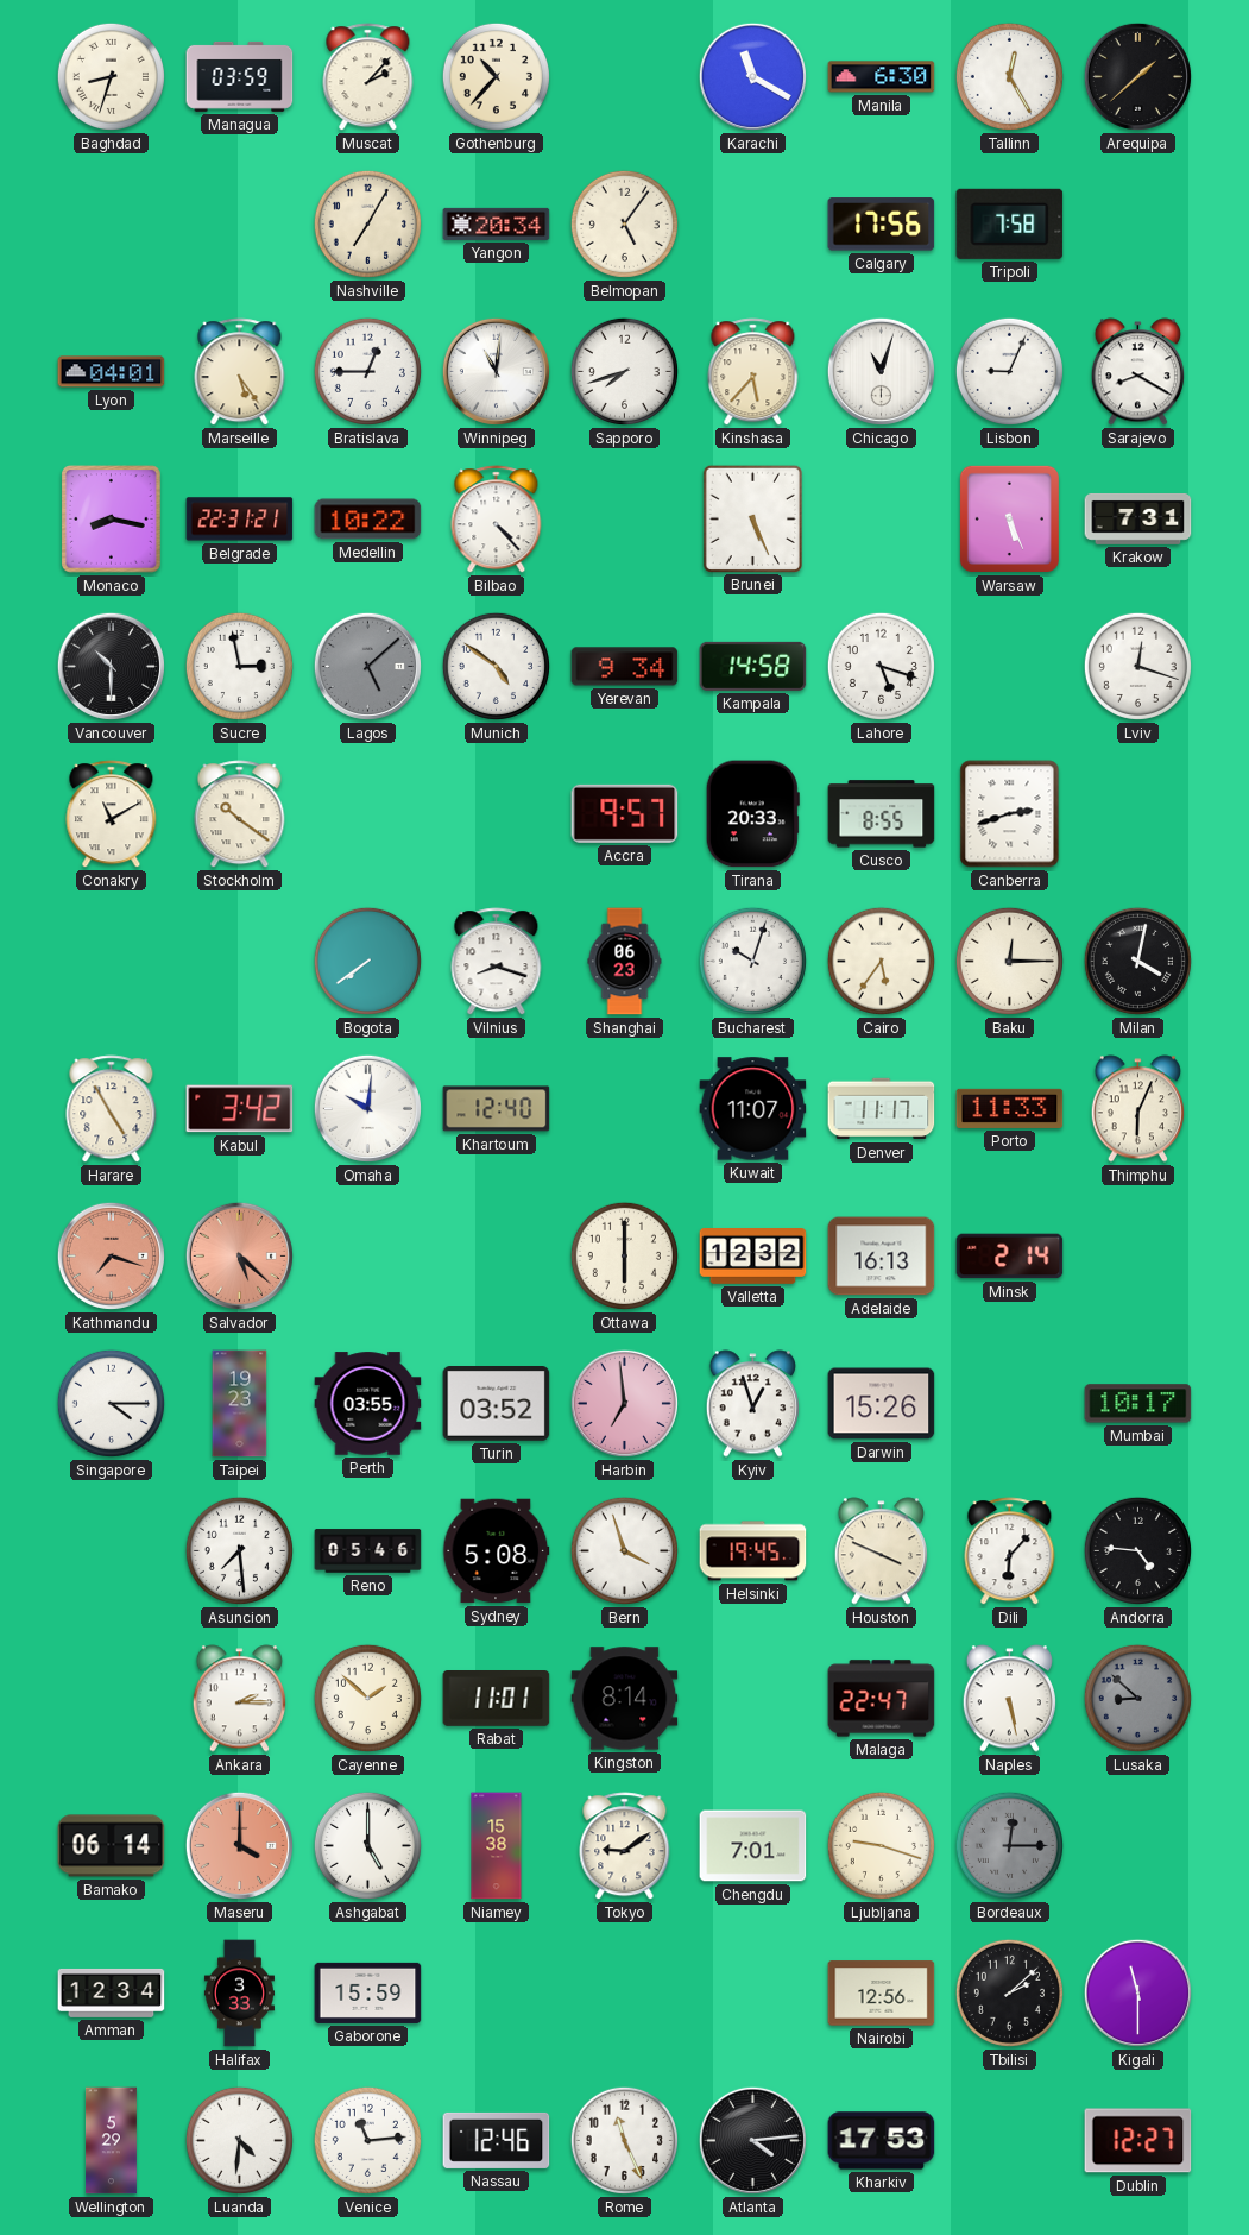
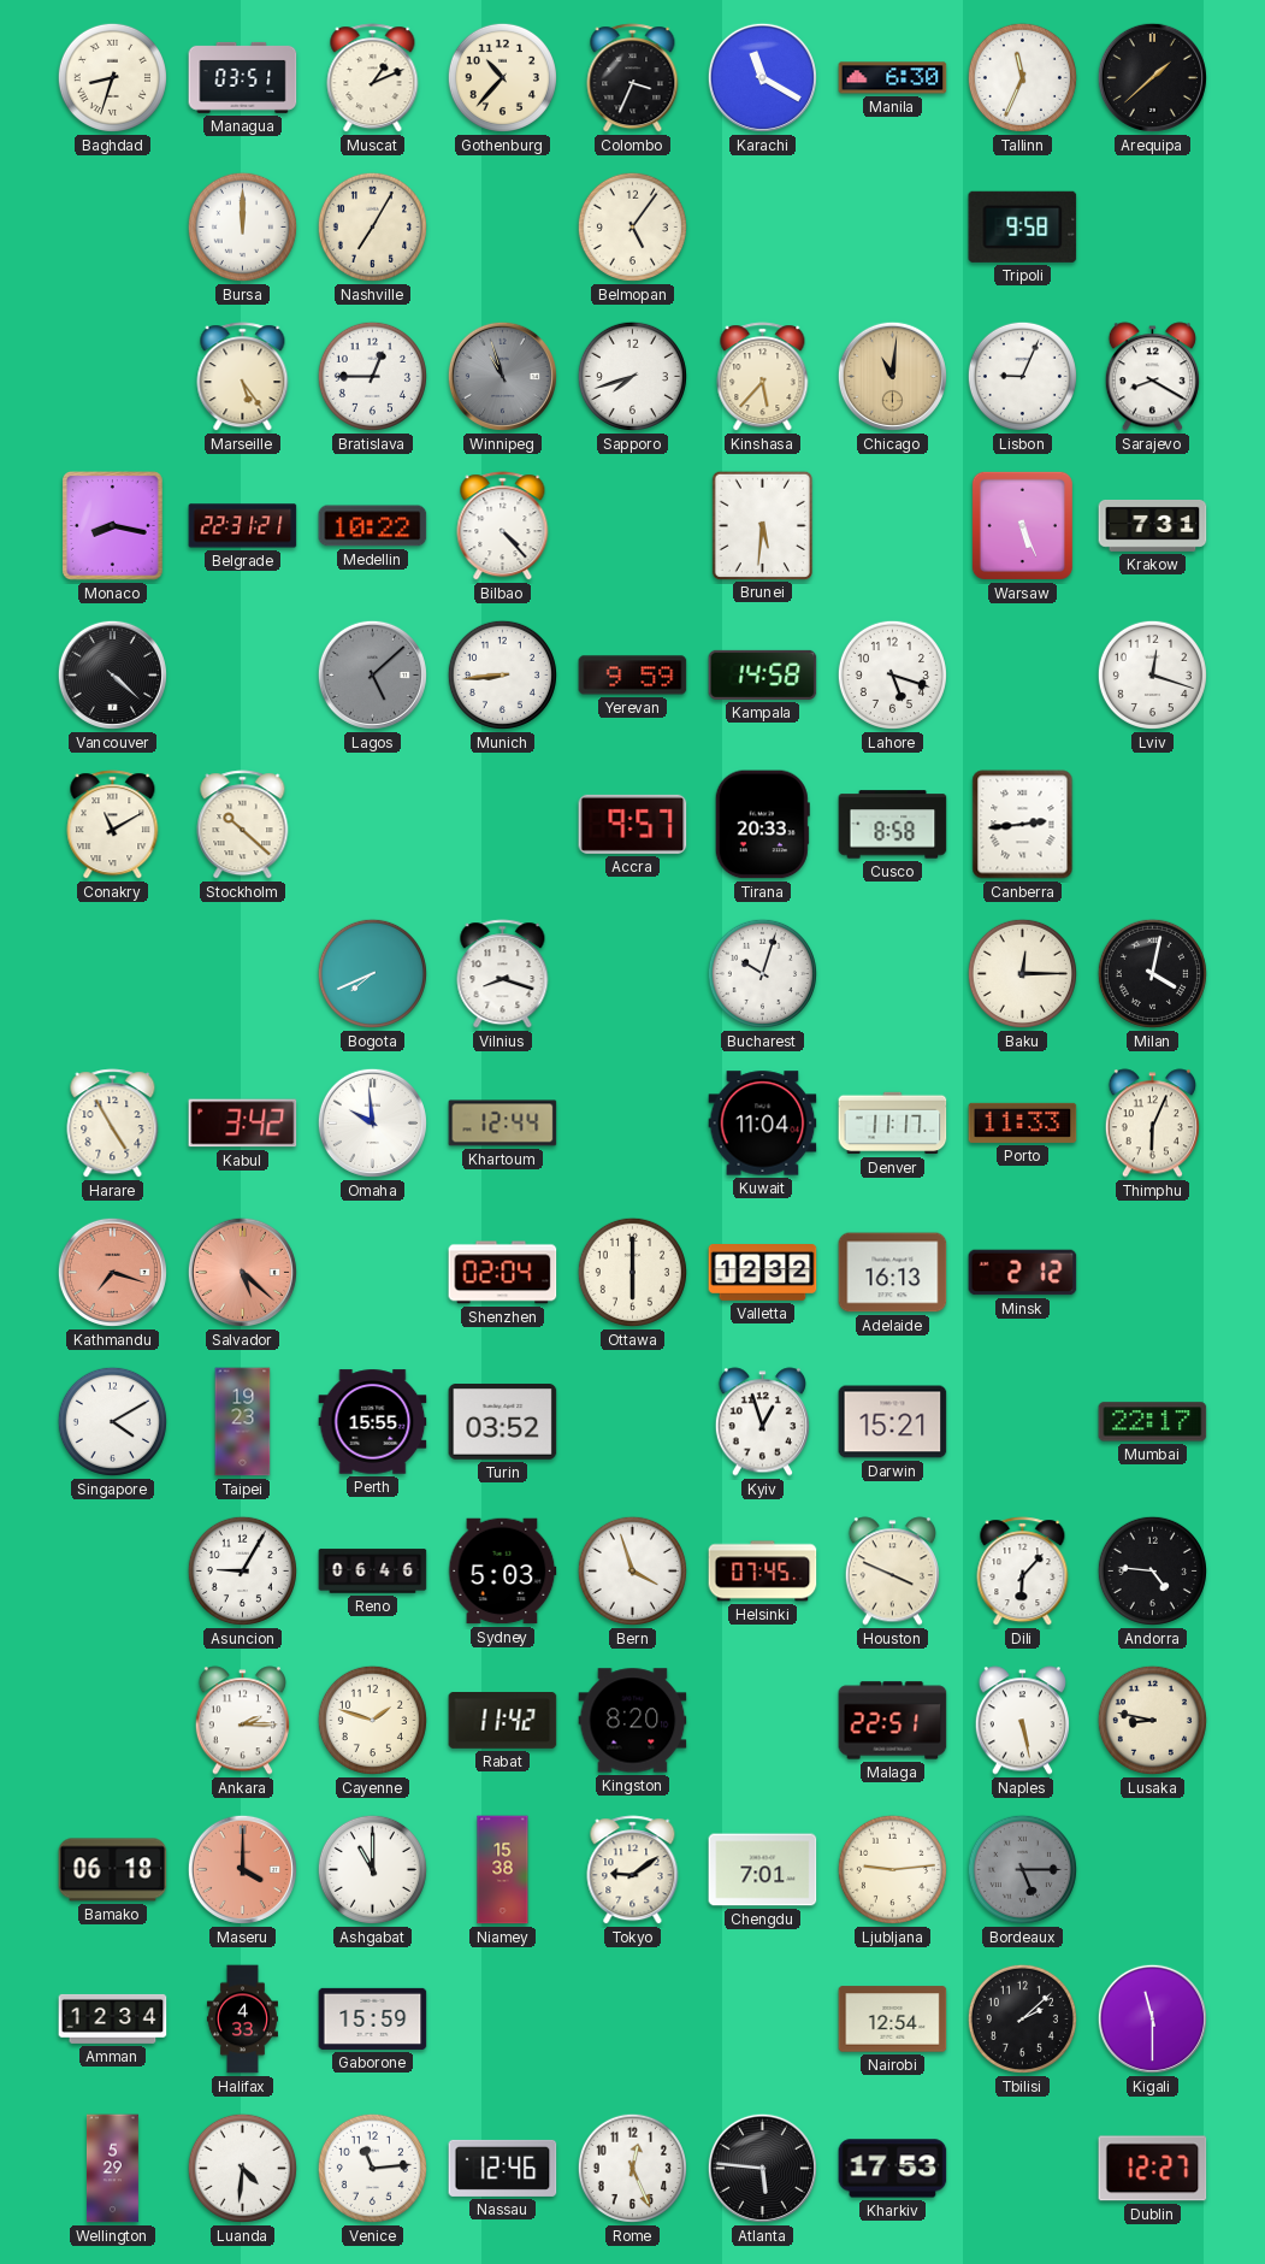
Managua: 03:59 -> 03:51 (243, 77)
Muscat: 2:07 -> 1:11 (373, 78)
Colombo: none -> 3:34 (633, 78)
Tallinn: 12:25 -> 11:34 (1022, 77)
Bursa: none -> 12:00 (242, 226)
Yangon: 20:34 -> none (497, 223)
Calgary: 17:56 -> none (882, 225)
Tripoli: 7:58 -> 9:58 (1023, 226)
Lyon: 04:01 -> none (112, 372)
Winnipeg: 11:01 -> 10:57 (502, 376)
Winnipeg dial: white -> grey (502, 376)
Chicago: 11:03 -> 11:01 (892, 376)
Chicago dial: white -> champagne (892, 376)
Brunei: 5:26 -> 5:31 (762, 525)
Vancouver: 10:30 -> 4:22 (112, 674)
Sucre: 2:58 -> none (239, 666)
Munich: 4:51 -> 8:44 (502, 674)
Yerevan: 9:34 -> 9:59 (633, 676)
Stockholm: 10:21 -> 10:22 (243, 825)
Cusco: 8:55 -> 8:58 (893, 825)
Canberra: 2:42 -> 2:44 (1023, 825)
Bogota: 7:39 -> 7:41 (372, 973)
Shanghai: 06:23 -> none (625, 962)
Cairo: 5:36 -> none (881, 961)
Omaha: 10:01 -> 9:59 (372, 1122)
Khartoum: 12:40 -> 12:44 (503, 1124)
Kuwait: 11:07 -> 11:04 (763, 1124)
Shenzhen: none -> 02:04 (503, 1273)
Minsk: 2:14 -> 2:12 (1023, 1273)
Singapore: 4:15 -> 4:10 (112, 1421)
Perth: 03:55 -> 15:55 (373, 1422)
Harbin: 6:59 -> none (624, 1403)
Darwin: 15:26 -> 15:21 (893, 1422)
Mumbai: 10:17 -> 22:17 (1153, 1422)
Asuncion: 7:29 -> 9:05 (242, 1570)
Reno: 05:46 -> 06:46 (373, 1572)
Sydney: 5:08 -> 5:03 (503, 1572)
Helsinki: 19:45 -> 07:45 (763, 1572)
Cayenne: 1:52 -> 1:48 (372, 1720)
Rabat: 11:01 -> 11:42 (503, 1721)
Kingston: 8:14 -> 8:20 (633, 1721)
Malaga: 22:47 -> 22:51 (893, 1721)
Lusaka: 8:52 -> 8:47 (1152, 1720)
Lusaka dial: grey -> cream (1152, 1720)
Bamako: 06:14 -> 06:18 (113, 1870)
Ashgabat: 5:00 -> 11:00 (372, 1869)
Ljubljana: 9:18 -> 9:14 (892, 1869)
Bordeaux: 12:15 -> 5:15 (1022, 1869)
Halifax: 3:33 -> 4:33 (242, 2020)
Nairobi: 12:56 -> 12:54 (893, 2020)
Rome: 11:26 -> 12:26 (632, 2168)
Atlanta: 4:14 -> 5:46 (762, 2168)
